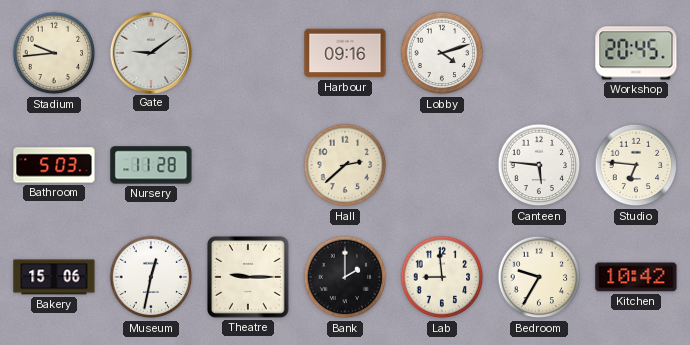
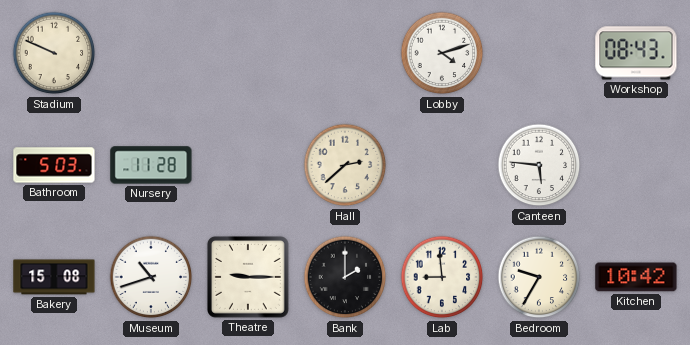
Stadium: 9:44 -> 9:49 (54, 53)
Gate: 9:09 -> none (150, 52)
Harbour: 09:16 -> none (345, 53)
Workshop: 20:45 -> 08:43 (636, 53)
Studio: 6:46 -> none (636, 165)
Bakery: 15:06 -> 15:08 (54, 277)
Museum: 12:32 -> 10:42 (151, 277)
